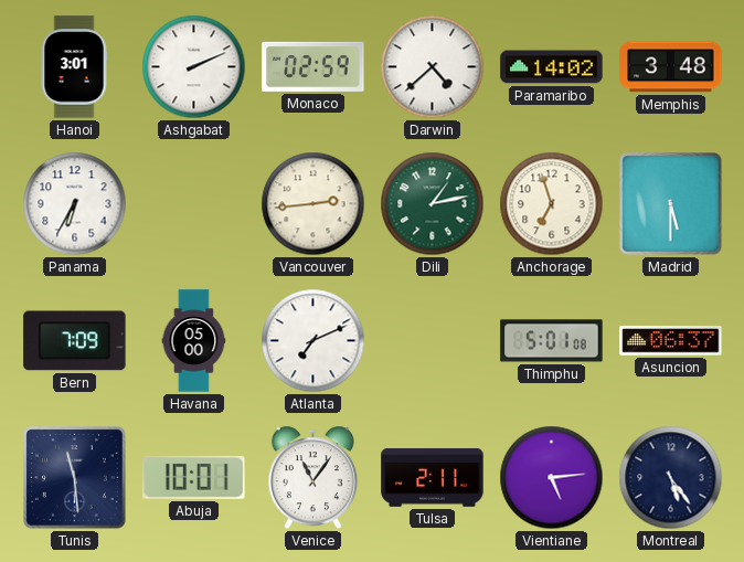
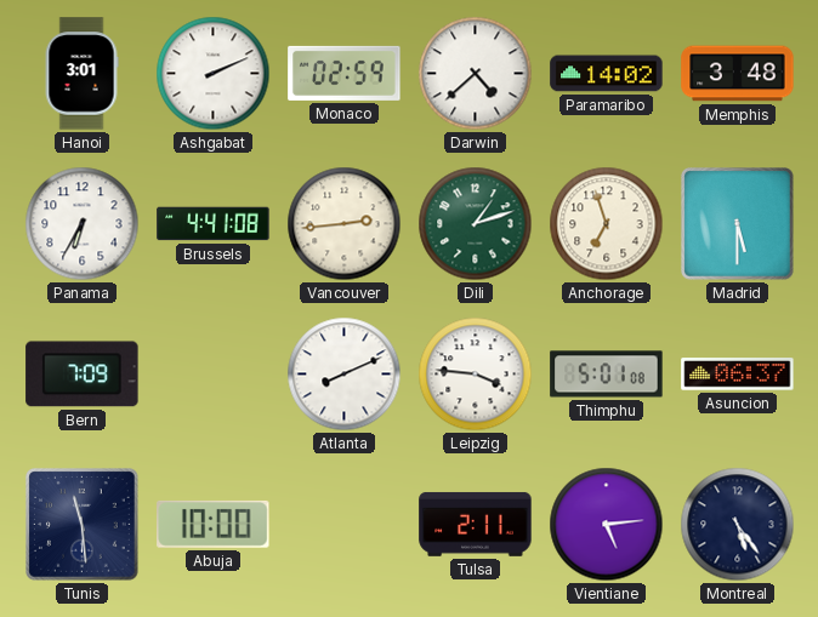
Brussels: none -> 4:41 (214, 224)
Dili: 1:13 -> 1:12 (476, 224)
Havana: 05:00 -> none (194, 341)
Atlanta: 7:11 -> 8:11 (345, 375)
Leipzig: none -> 3:46 (476, 375)
Abuja: 10:01 -> 10:00 (214, 524)
Venice: 11:06 -> none (312, 478)
